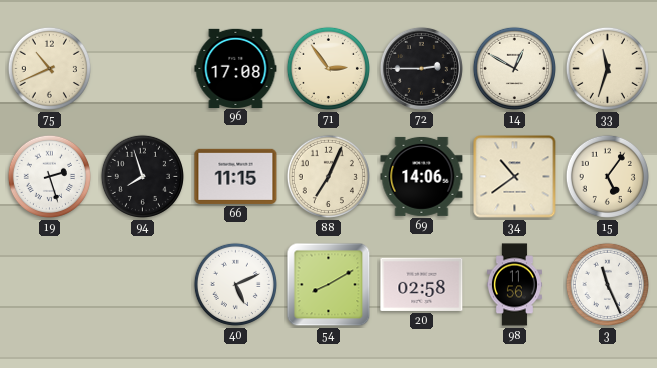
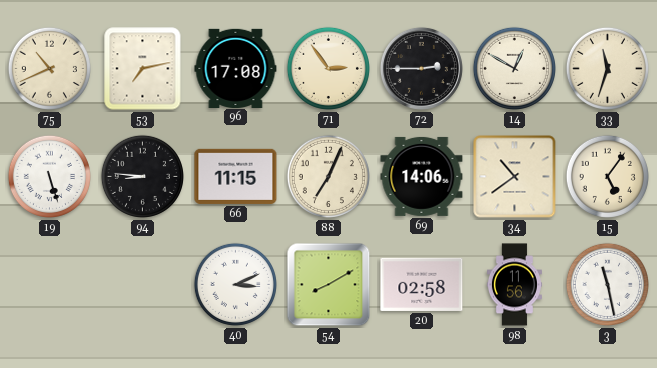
53: none -> 7:13 (143, 69)
19: 2:27 -> 5:27 (49, 176)
94: 7:57 -> 8:46 (142, 176)
40: 5:11 -> 3:11 (235, 284)
3: 11:26 -> 11:28 (607, 284)
